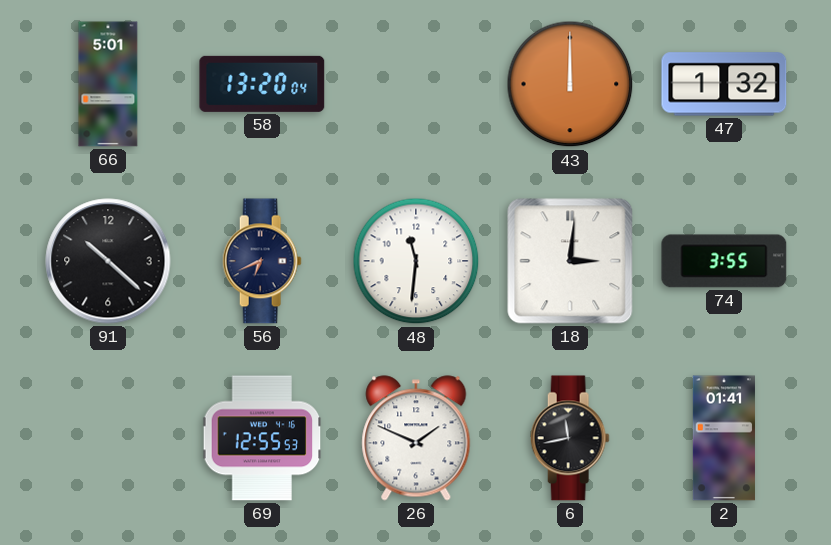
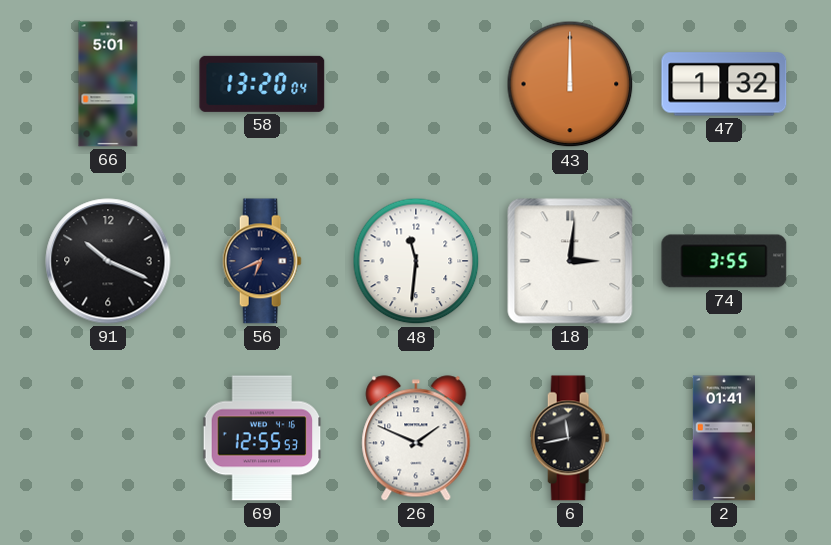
91: 10:22 -> 10:19 (108, 261)
